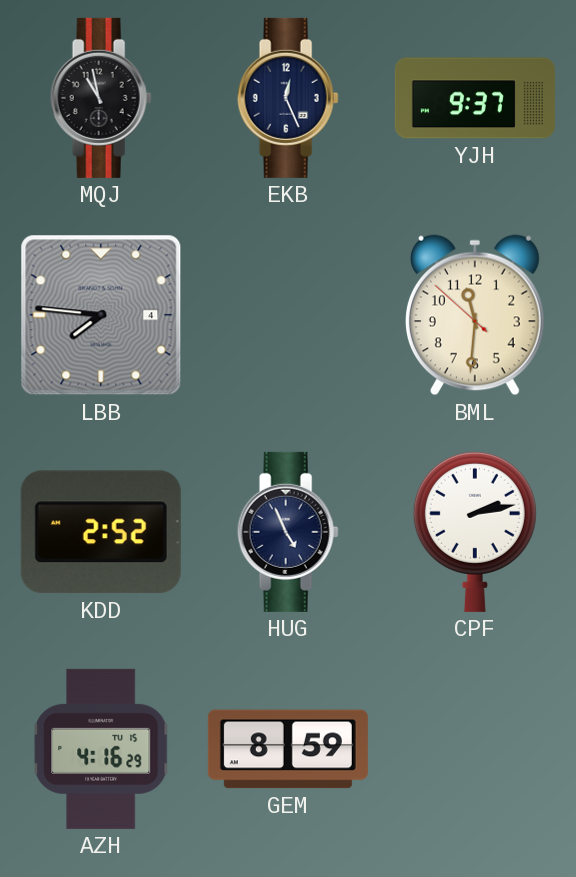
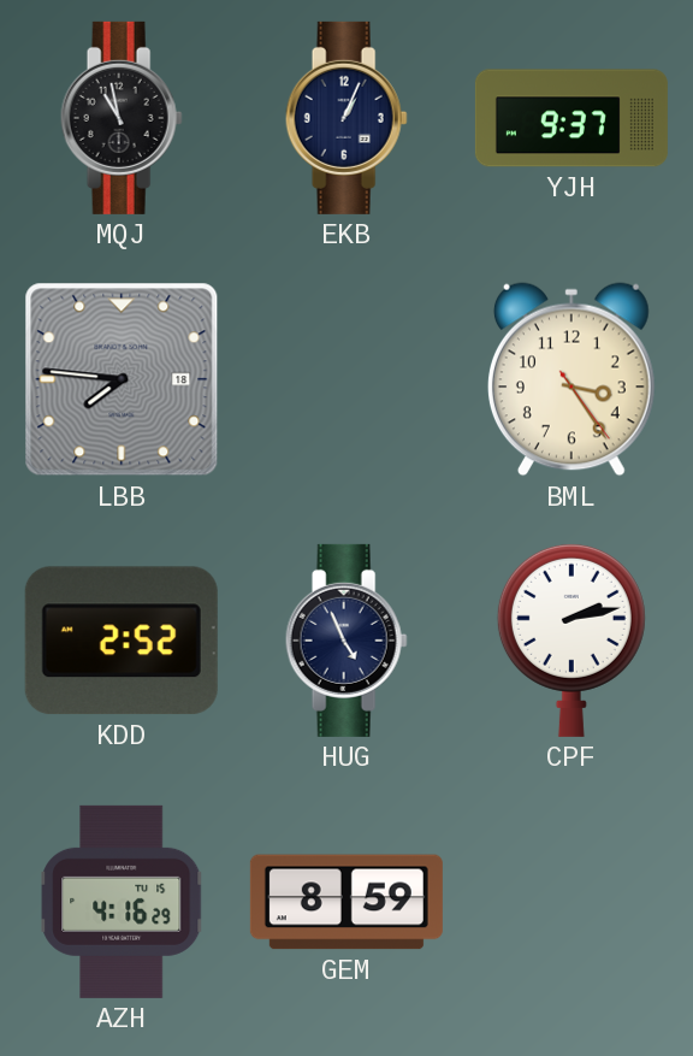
EKB: 12:26 -> 1:04 (346, 118)
LBB date: 4 -> 18 (122, 379)
BML: 11:30 -> 3:24 (571, 379)
